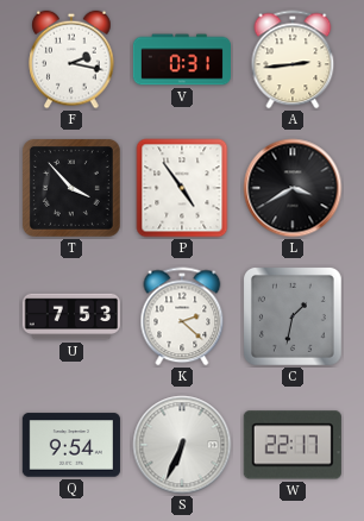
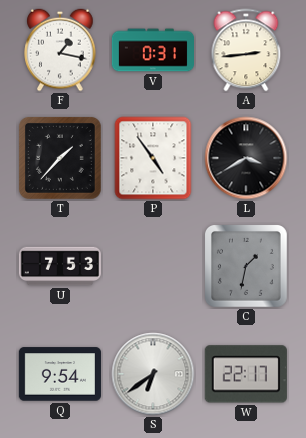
F: 2:17 -> 1:17 (60, 50)
T: 3:53 -> 1:37 (60, 158)
K: 2:22 -> none (182, 316)
S: 6:34 -> 6:39 (153, 374)
